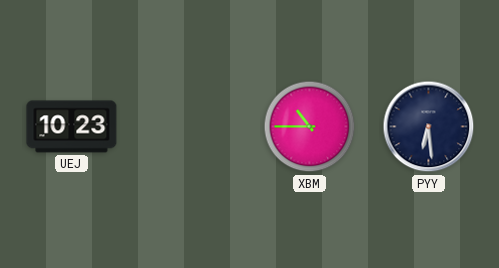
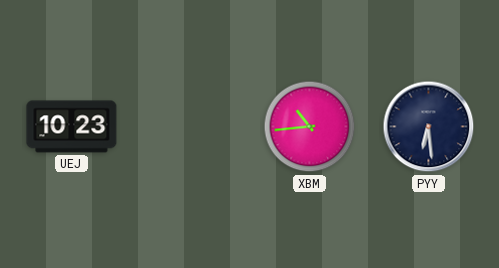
XBM: 10:45 -> 10:44 (310, 127)
